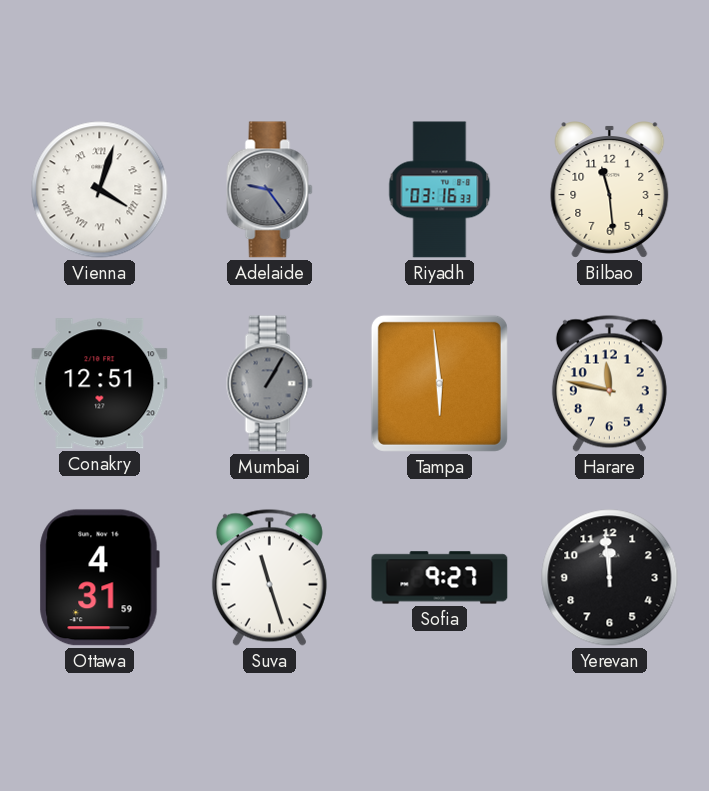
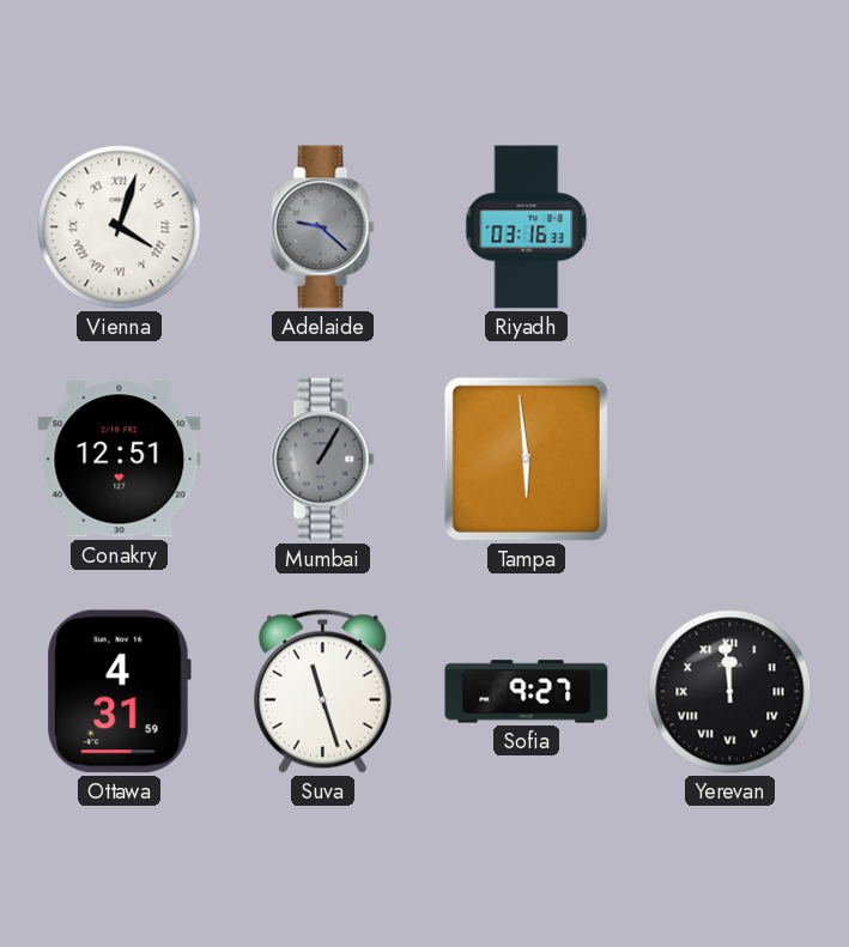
Adelaide: 9:24 -> 9:22 (323, 227)
Bilbao: 11:29 -> none (610, 190)
Harare: 11:47 -> none (609, 383)
Yerevan numerals: Arabic -> Roman (730, 692)
